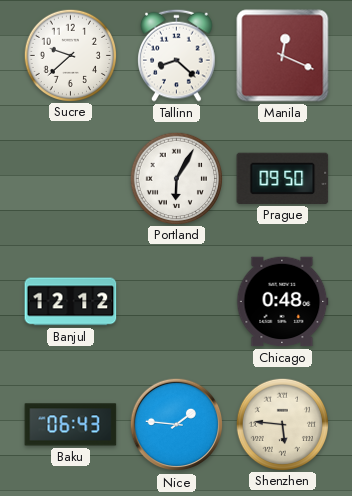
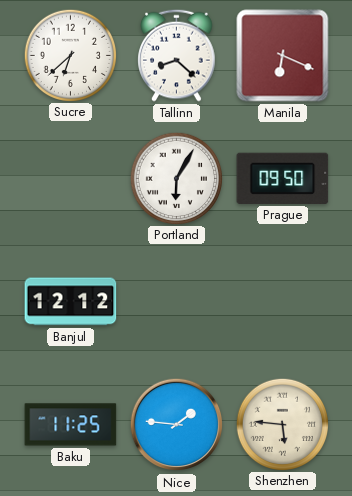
Sucre: 9:38 -> 6:38 (70, 55)
Manila: 12:19 -> 6:19 (283, 56)
Chicago: 0:48 -> none (283, 302)
Baku: 06:43 -> 11:25 (71, 425)
